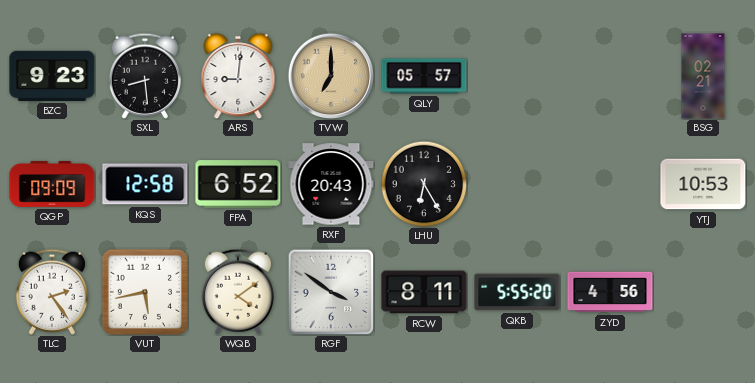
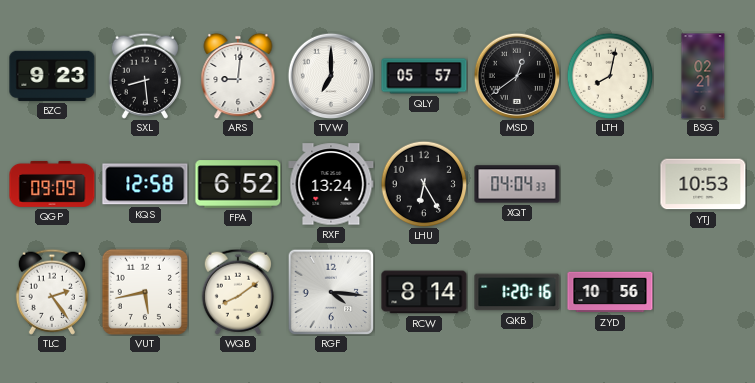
TVW dial: champagne -> white (330, 75)
MSD: none -> 12:39 (516, 75)
LTH: none -> 8:02 (610, 76)
RXF: 20:43 -> 13:24 (331, 184)
XQT: none -> 04:04 (517, 184)
WQB: 4:09 -> 8:09 (238, 292)
RGF: 3:51 -> 4:16 (331, 292)
RCW: 8:11 -> 8:14 (424, 292)
QKB: 5:55 -> 1:20 (517, 292)
ZYD: 4:56 -> 10:56 (610, 292)
